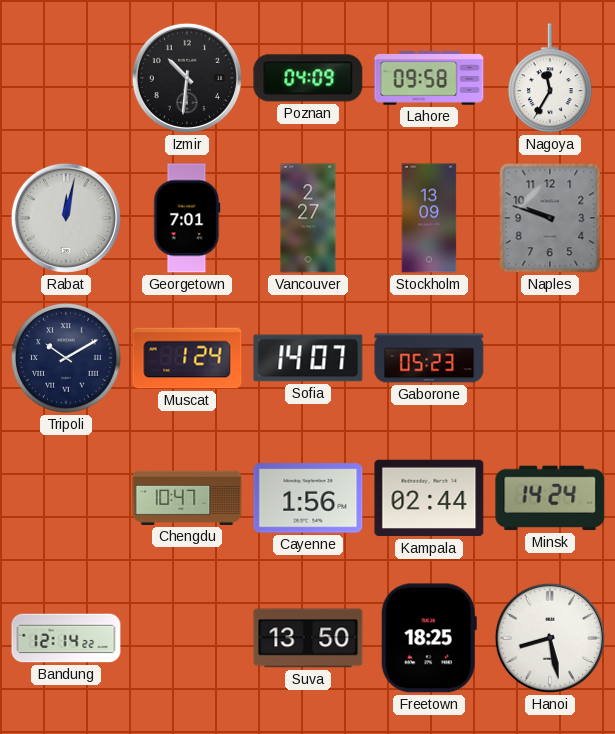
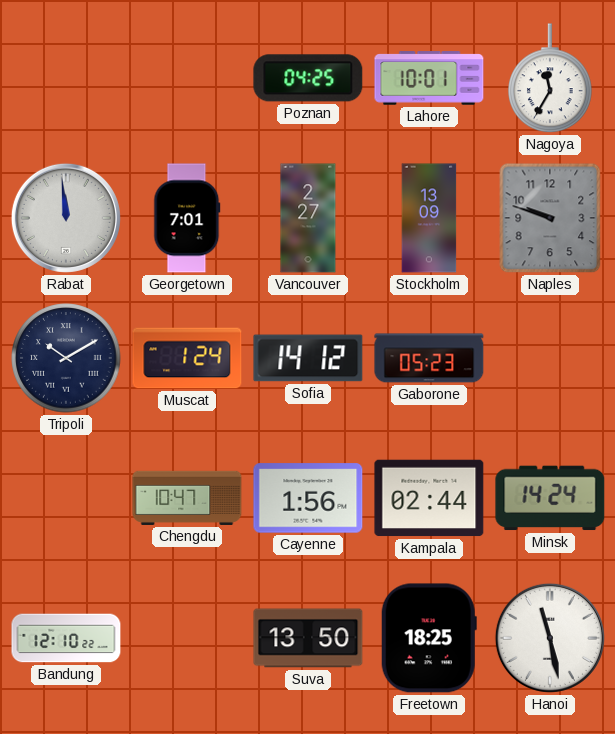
Izmir: 10:31 -> none (187, 78)
Poznan: 04:09 -> 04:25 (308, 78)
Lahore: 09:58 -> 10:01 (429, 78)
Rabat: 12:02 -> 11:59 (66, 218)
Sofia: 14:07 -> 14:12 (308, 358)
Bandung: 12:14 -> 12:10 (66, 638)
Hanoi: 8:28 -> 11:28 (550, 638)
